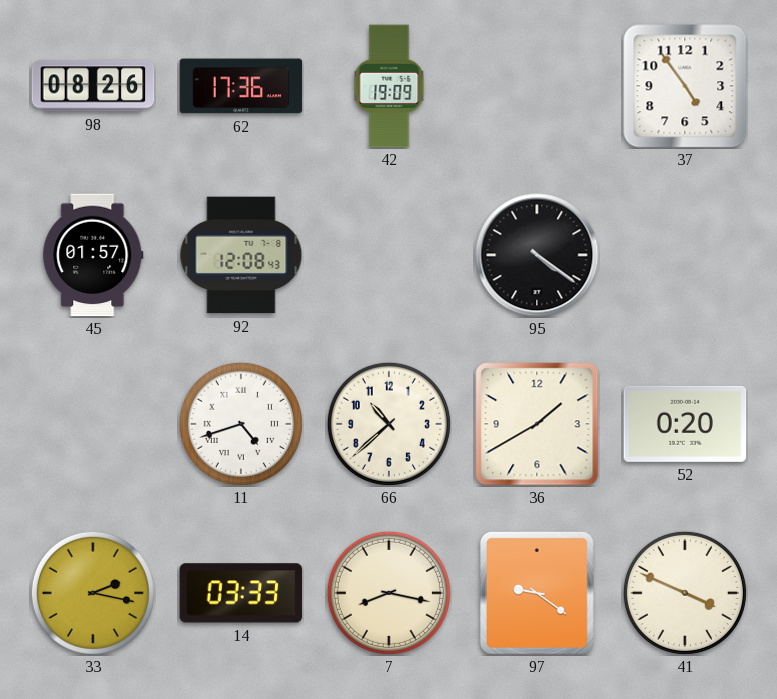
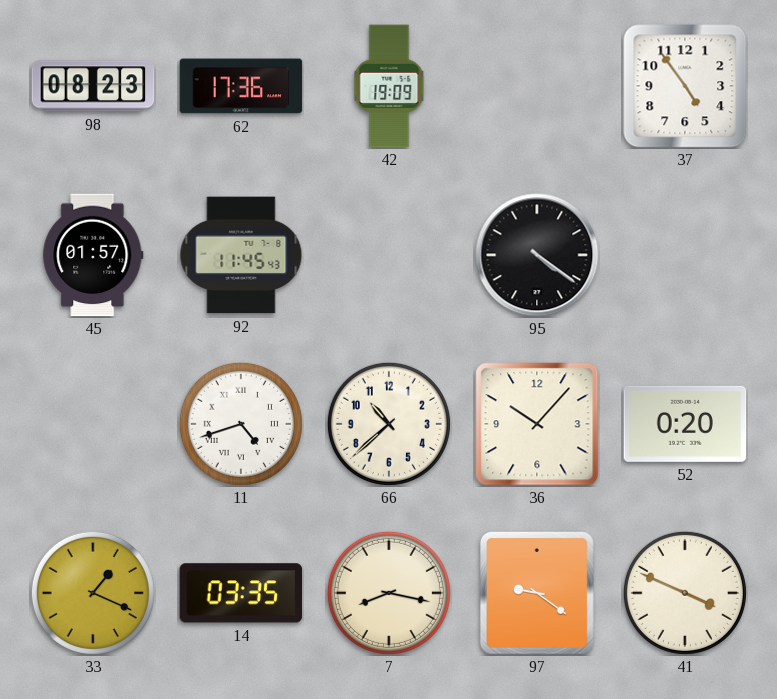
98: 08:26 -> 08:23 (93, 86)
92: 12:08 -> 11:45 (241, 255)
36: 1:40 -> 10:07 (537, 424)
33: 2:17 -> 1:19 (93, 593)
14: 03:33 -> 03:35 (241, 593)
